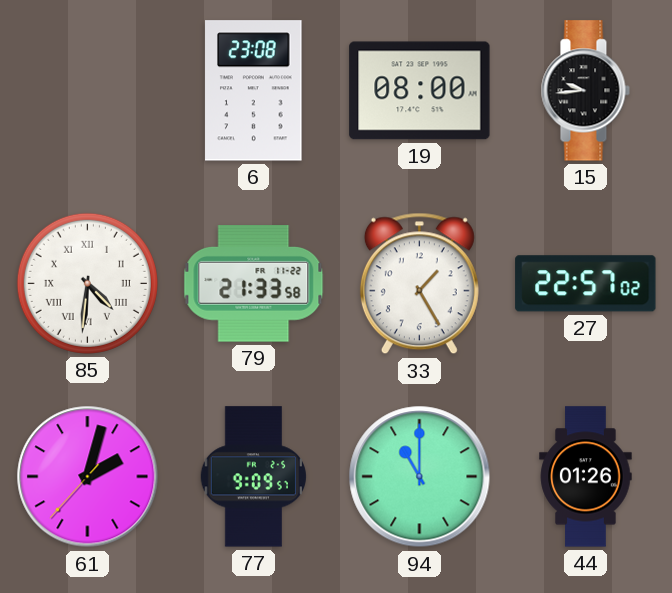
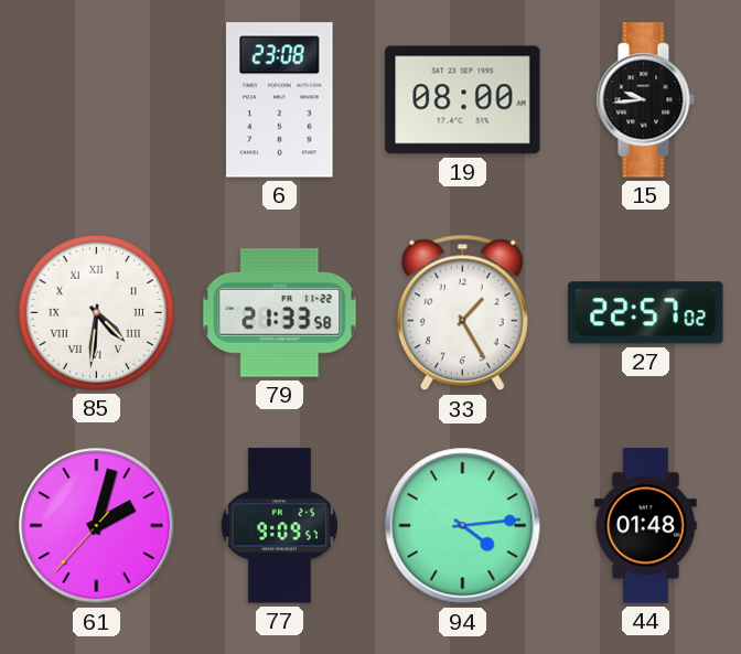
94: 11:00 -> 4:14 (463, 526)
44: 01:26 -> 01:48 (646, 526)
